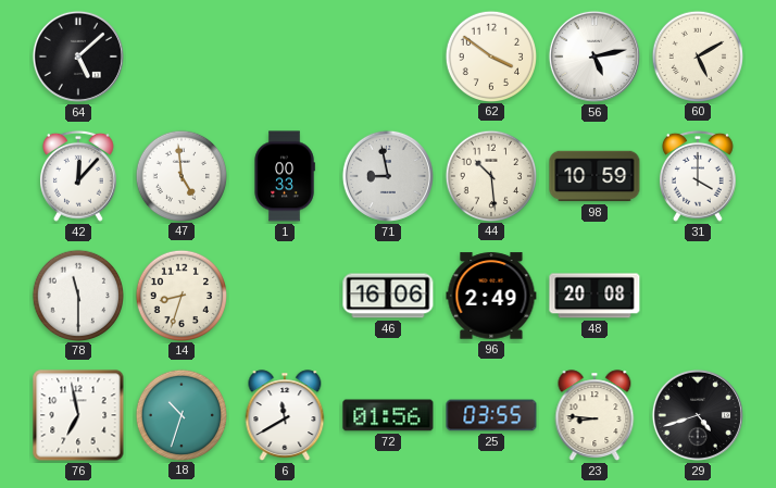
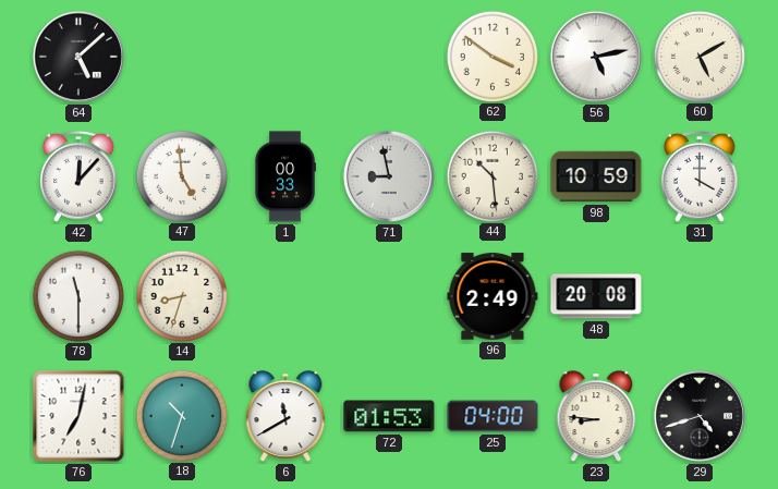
46: 16:06 -> none (388, 296)
76: 6:58 -> 7:02 (78, 416)
72: 01:56 -> 01:53 (389, 416)
25: 03:55 -> 04:00 (493, 416)
